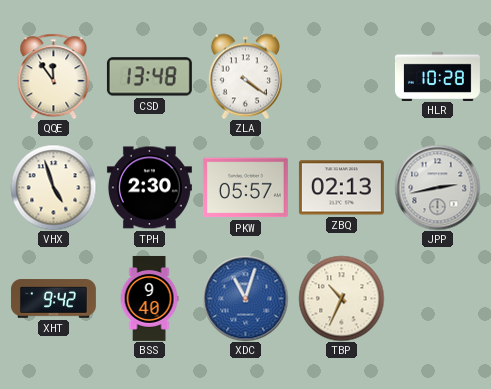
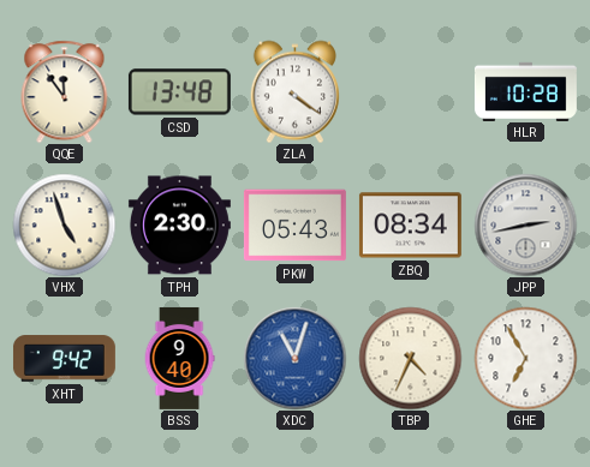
PKW: 05:57 -> 05:43 (294, 226)
ZBQ: 02:13 -> 08:34 (410, 226)
TBP: 10:34 -> 4:34 (410, 358)
GHE: none -> 6:55 (525, 358)
